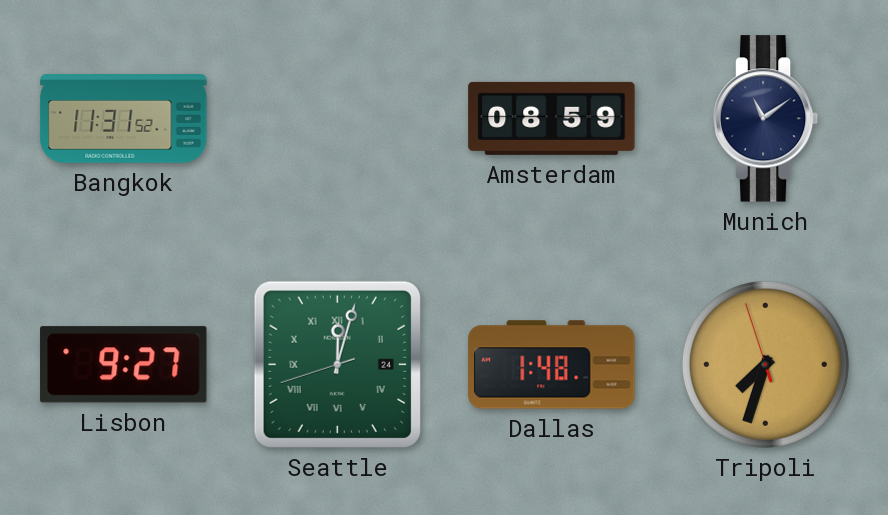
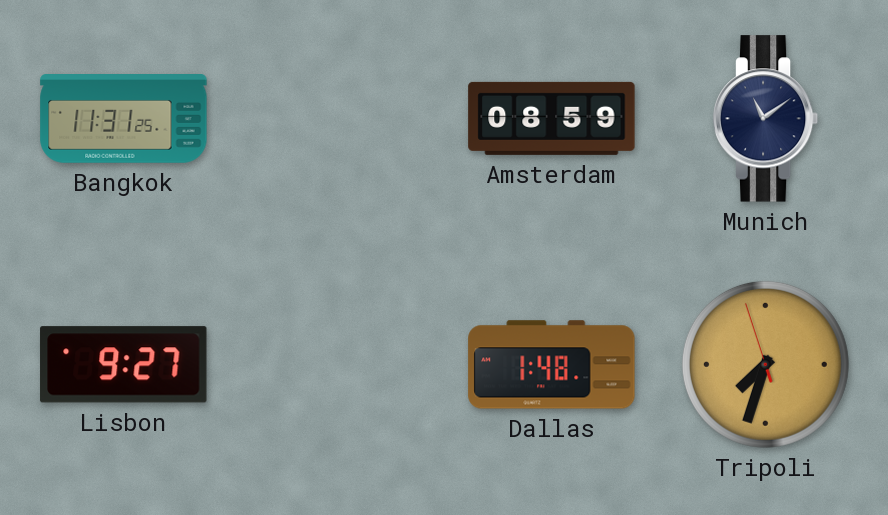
Bangkok: 11:31:52 -> 11:31:25 (124, 119)
Seattle: 12:02 -> none (337, 364)
